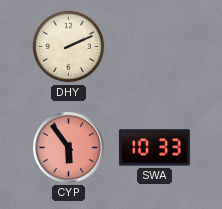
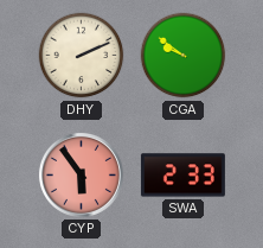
CGA: none -> 9:51 (184, 56)
SWA: 10:33 -> 2:33 (182, 176)
